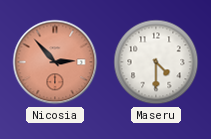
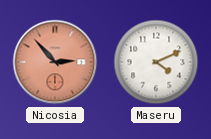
Maseru: 4:30 -> 4:11 (156, 62)
